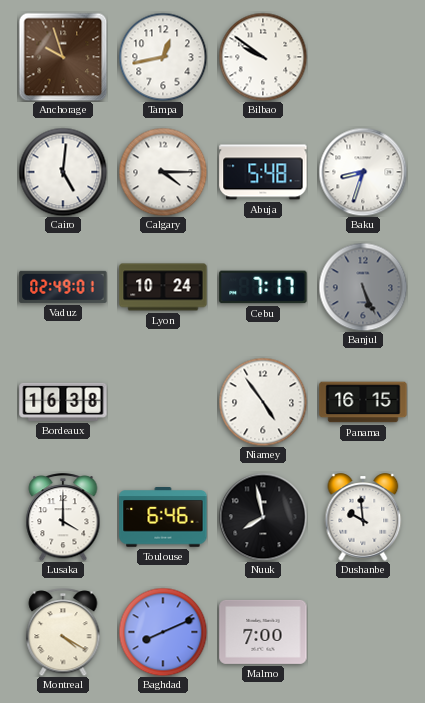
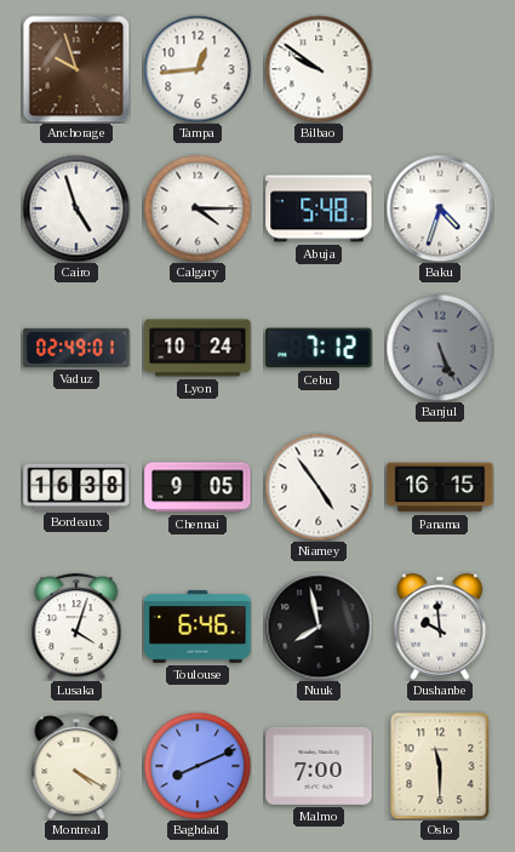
Tampa: 12:43 -> 12:44 (198, 69)
Cairo: 5:01 -> 4:57 (76, 208)
Baku: 8:33 -> 4:33 (440, 208)
Cebu: 7:17 -> 7:12 (319, 348)
Chennai: none -> 9:05 (198, 487)
Lusaka: 4:00 -> 4:03 (76, 627)
Oslo: none -> 11:30 (440, 766)
